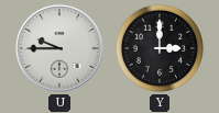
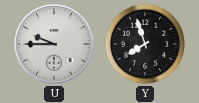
Y: 3:00 -> 7:57 (145, 44)
